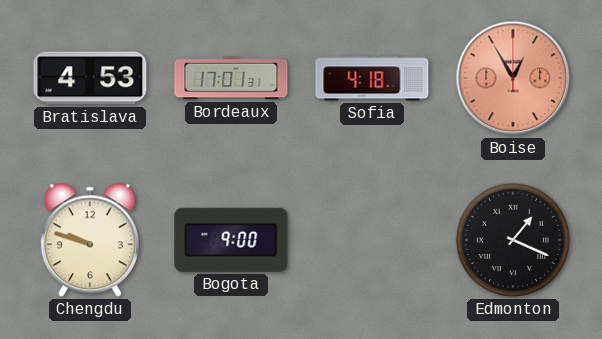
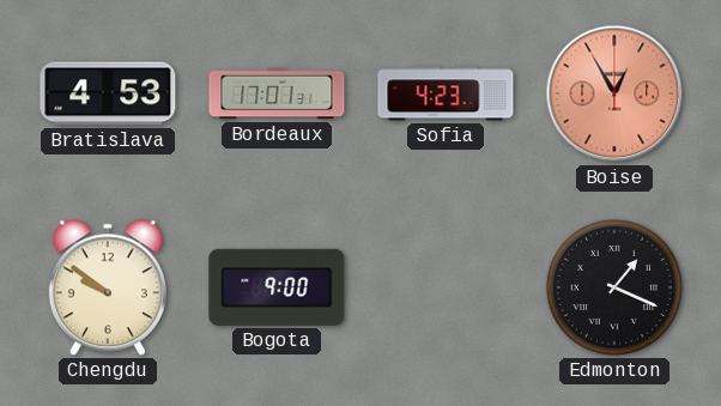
Sofia: 4:18 -> 4:23 (446, 93)
Chengdu: 9:48 -> 9:51 (108, 287)
